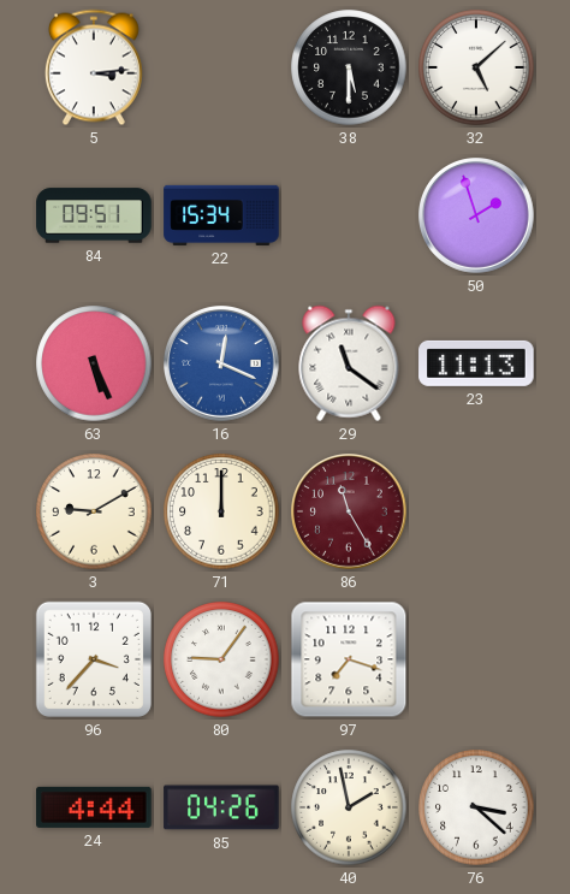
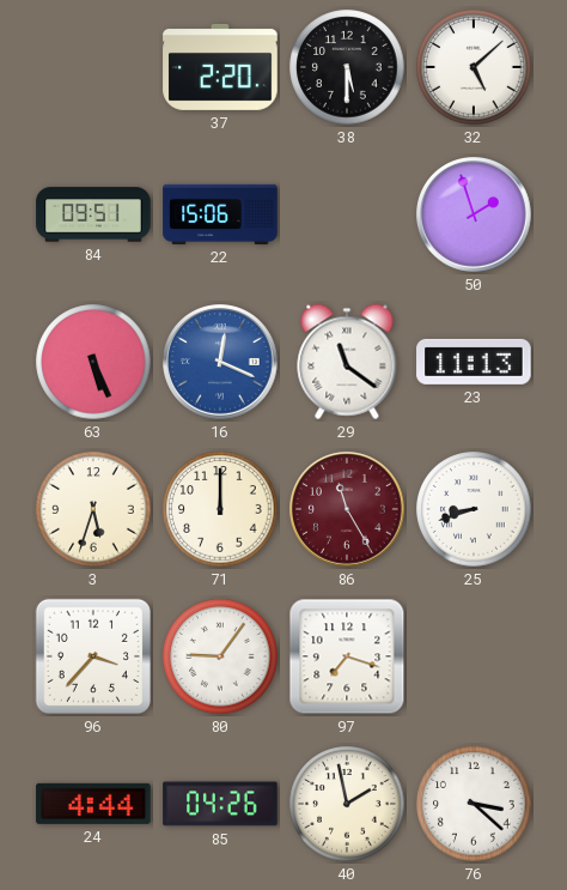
5: 3:14 -> none (94, 67)
37: none -> 2:20 (220, 67)
22: 15:34 -> 15:06 (220, 214)
3: 9:10 -> 5:33 (93, 509)
25: none -> 8:42 (474, 509)
